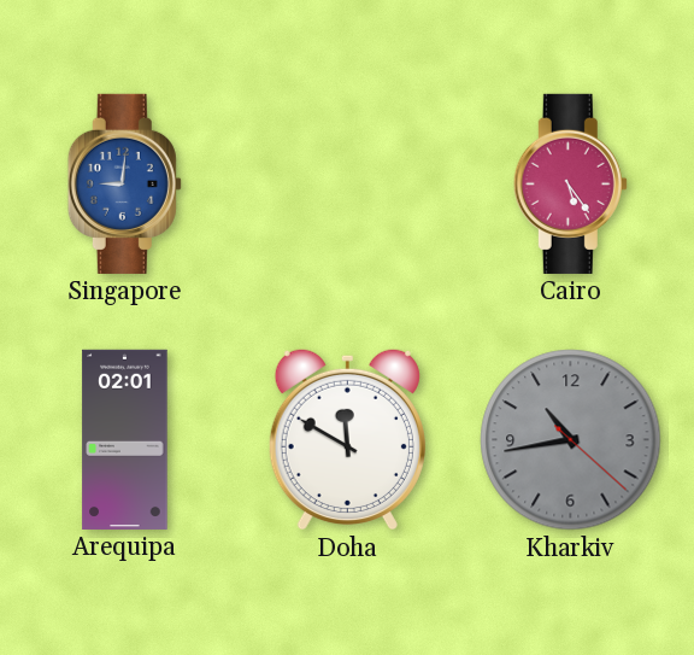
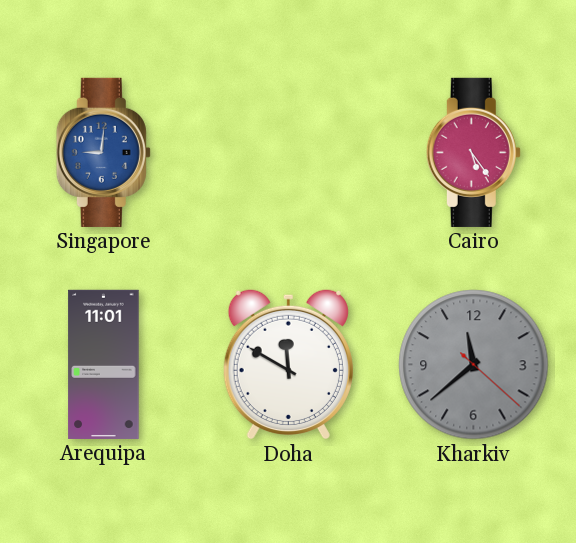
Arequipa: 02:01 -> 11:01 (104, 364)
Kharkiv: 10:43 -> 11:38 (474, 365)
